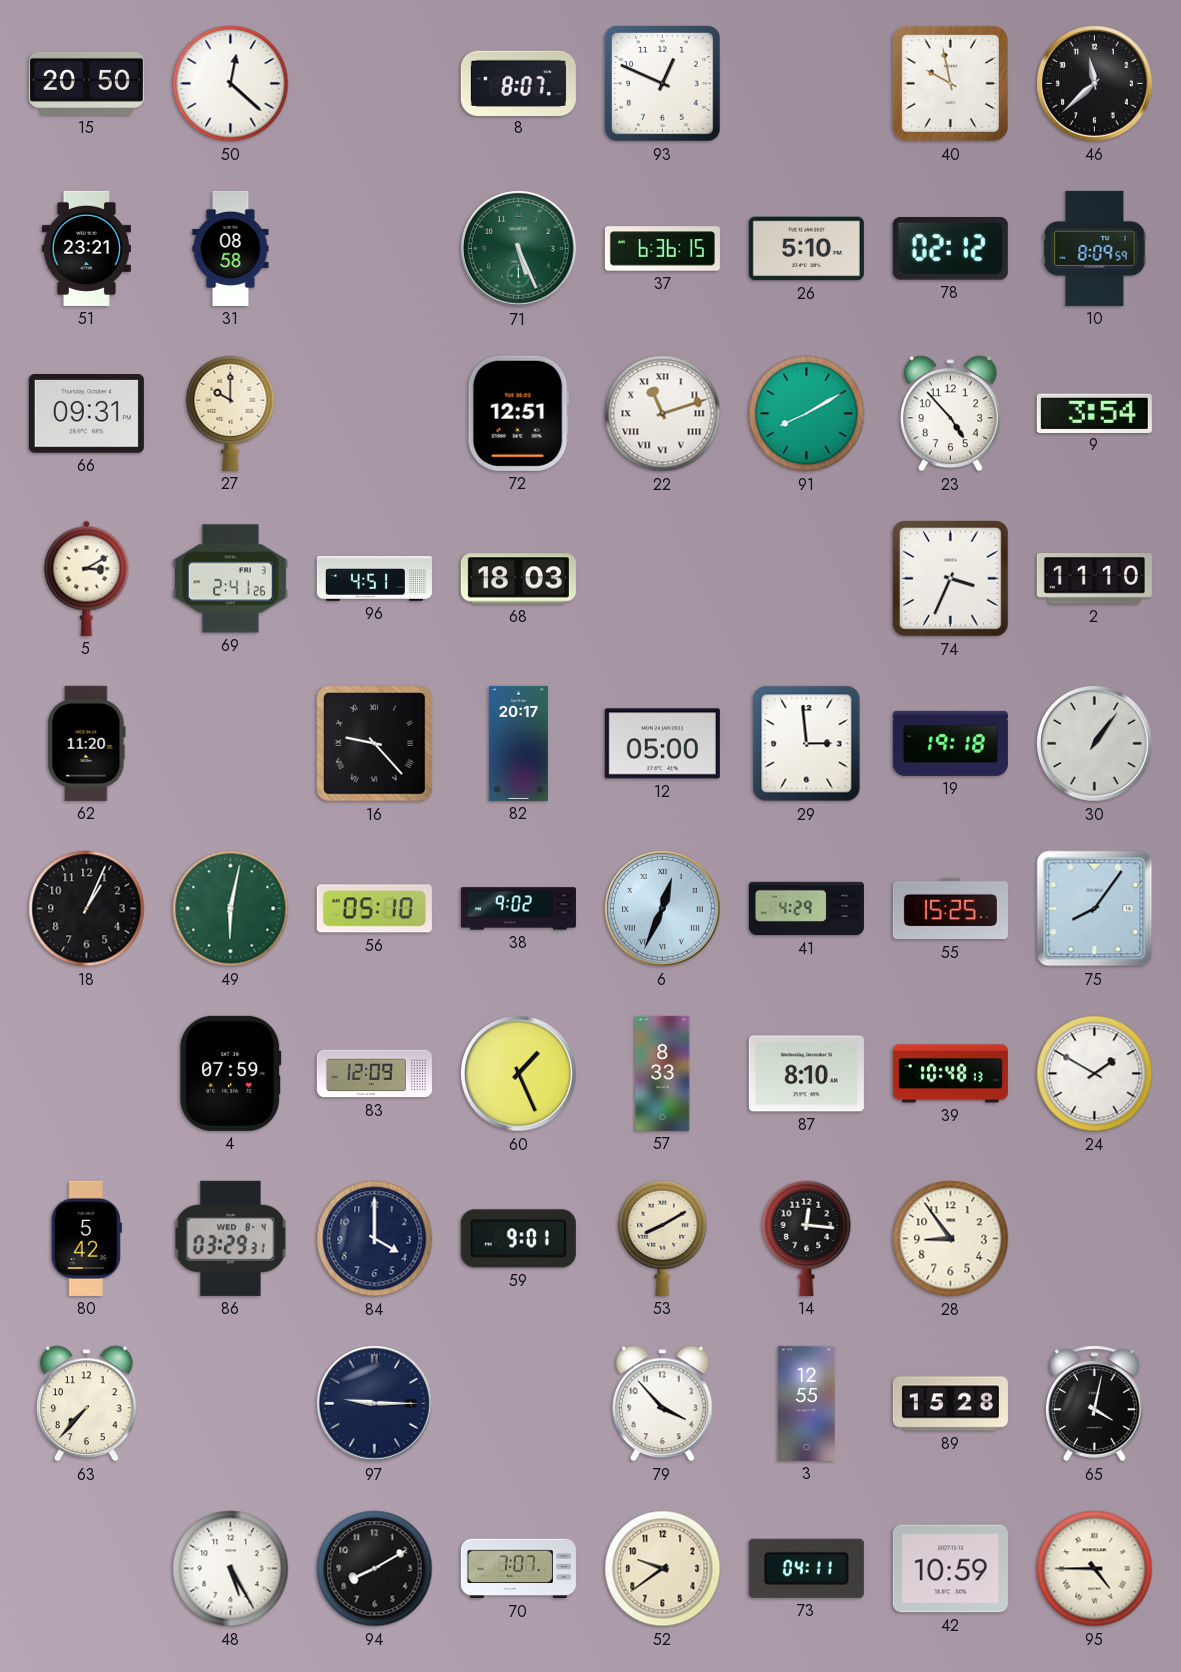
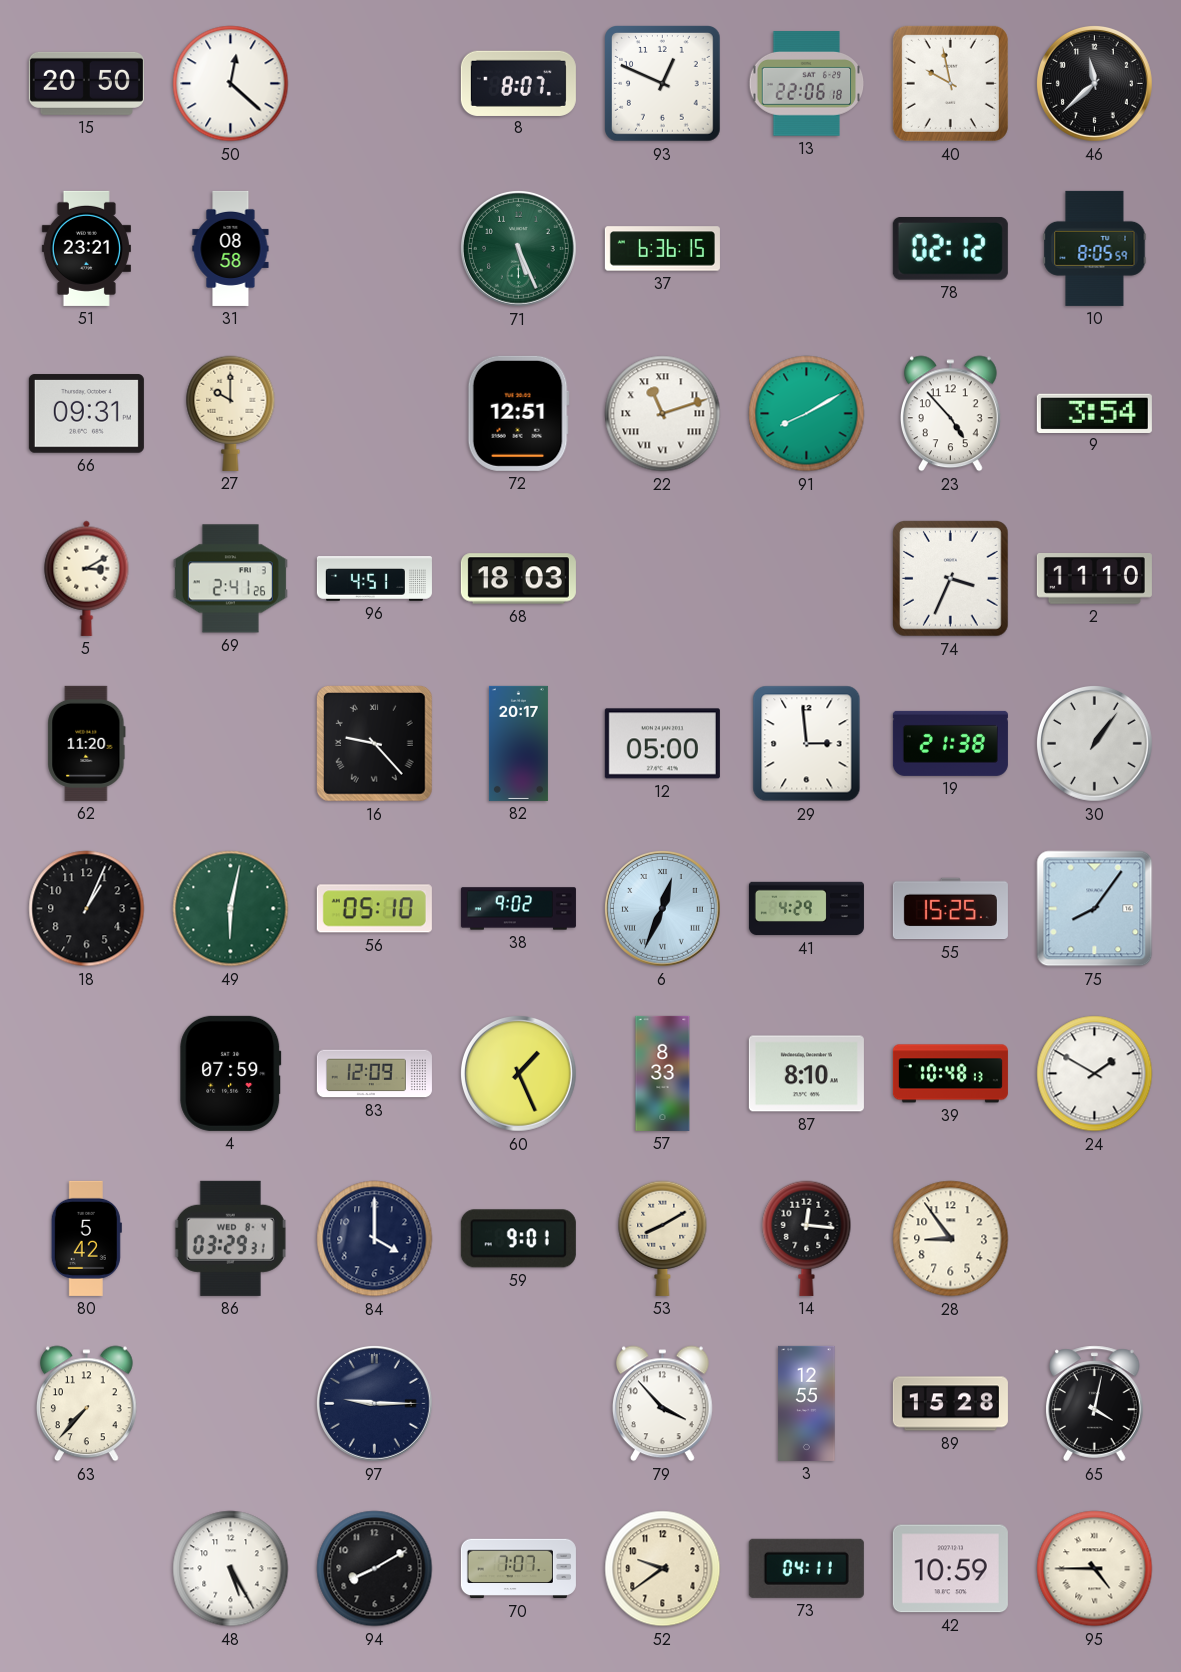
13: none -> 22:06 (807, 84)
26: 5:10 -> none (806, 249)
10: 8:09 -> 8:05 (1095, 248)
19: 19:18 -> 21:38 (950, 743)
